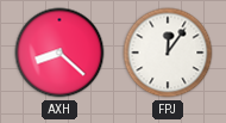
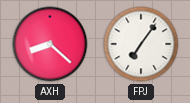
FPJ: 12:06 -> 7:06 (141, 44)
